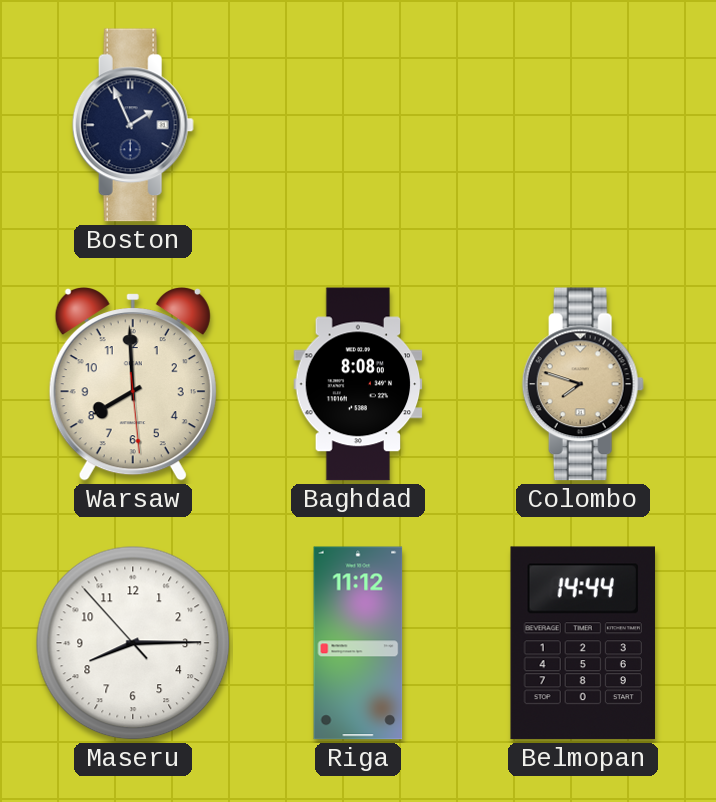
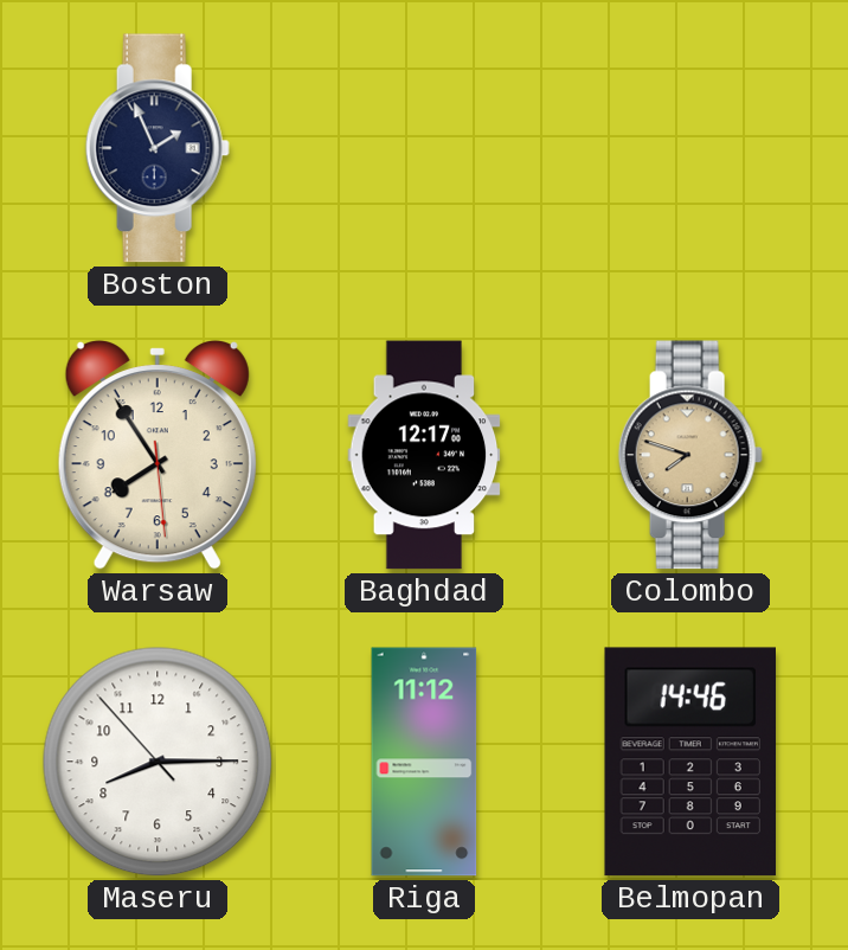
Warsaw: 7:59 -> 7:54 (158, 456)
Baghdad: 8:08 -> 12:17 (424, 455)
Belmopan: 14:44 -> 14:46 (689, 762)
